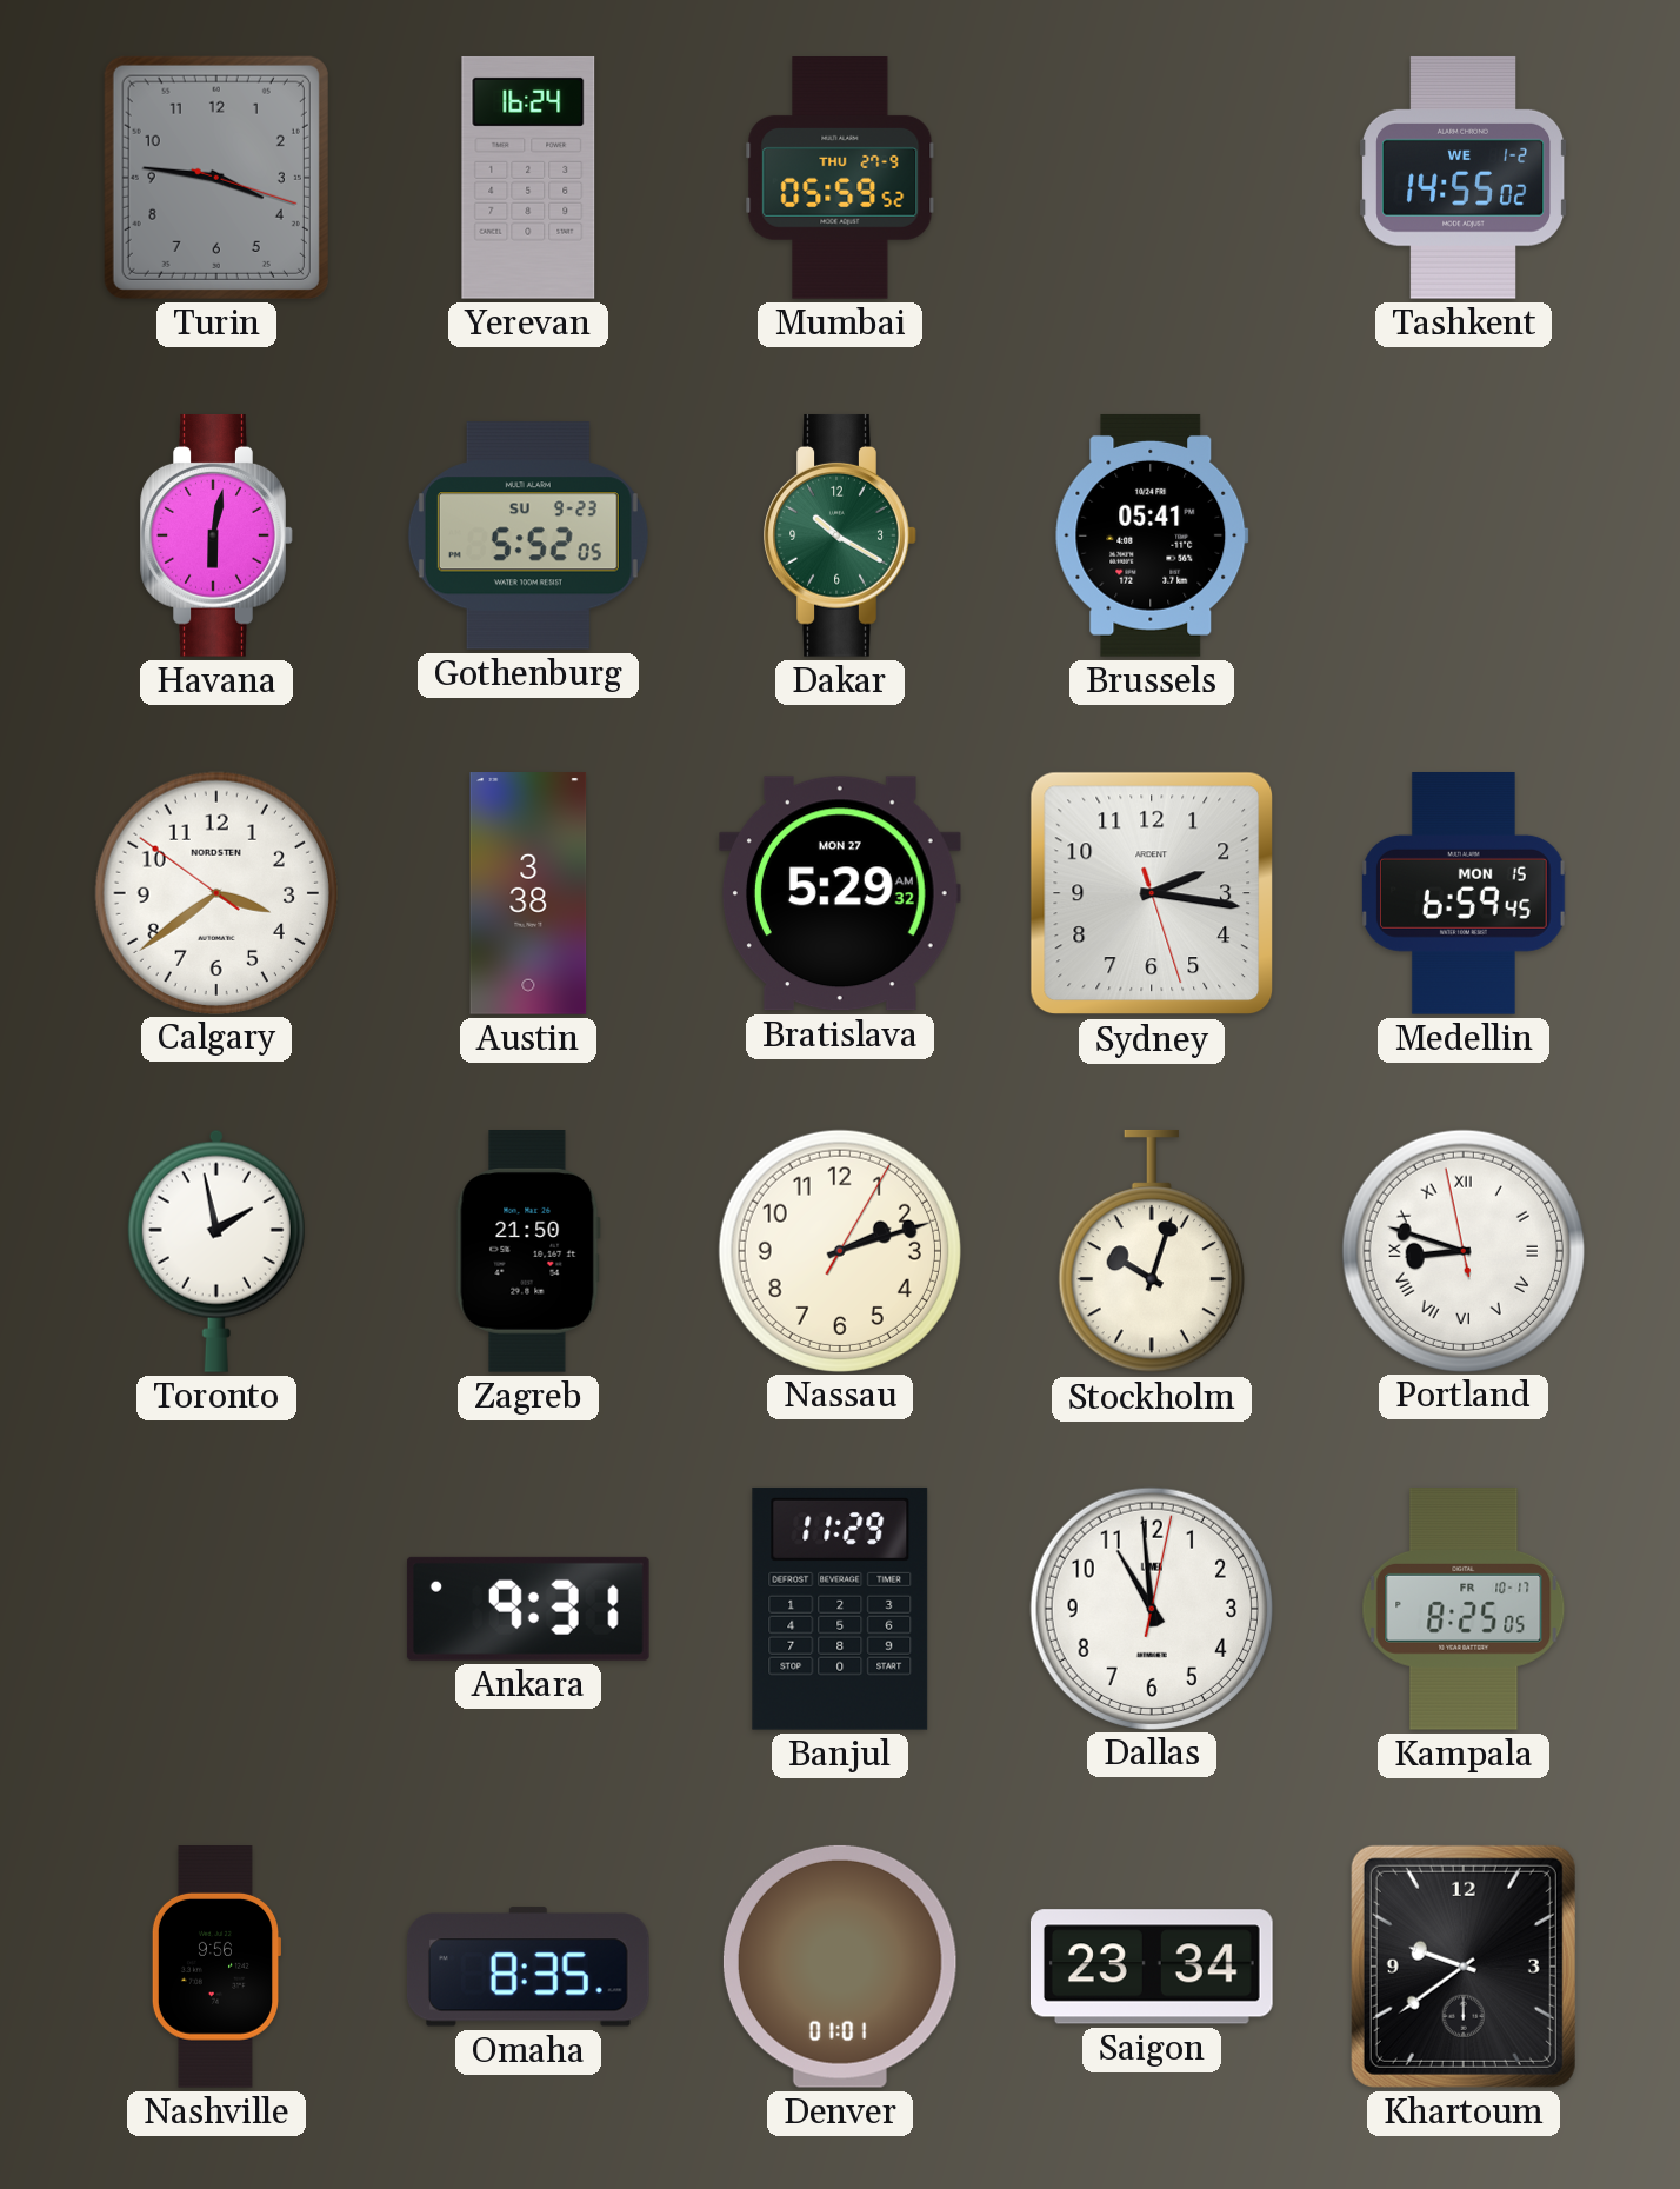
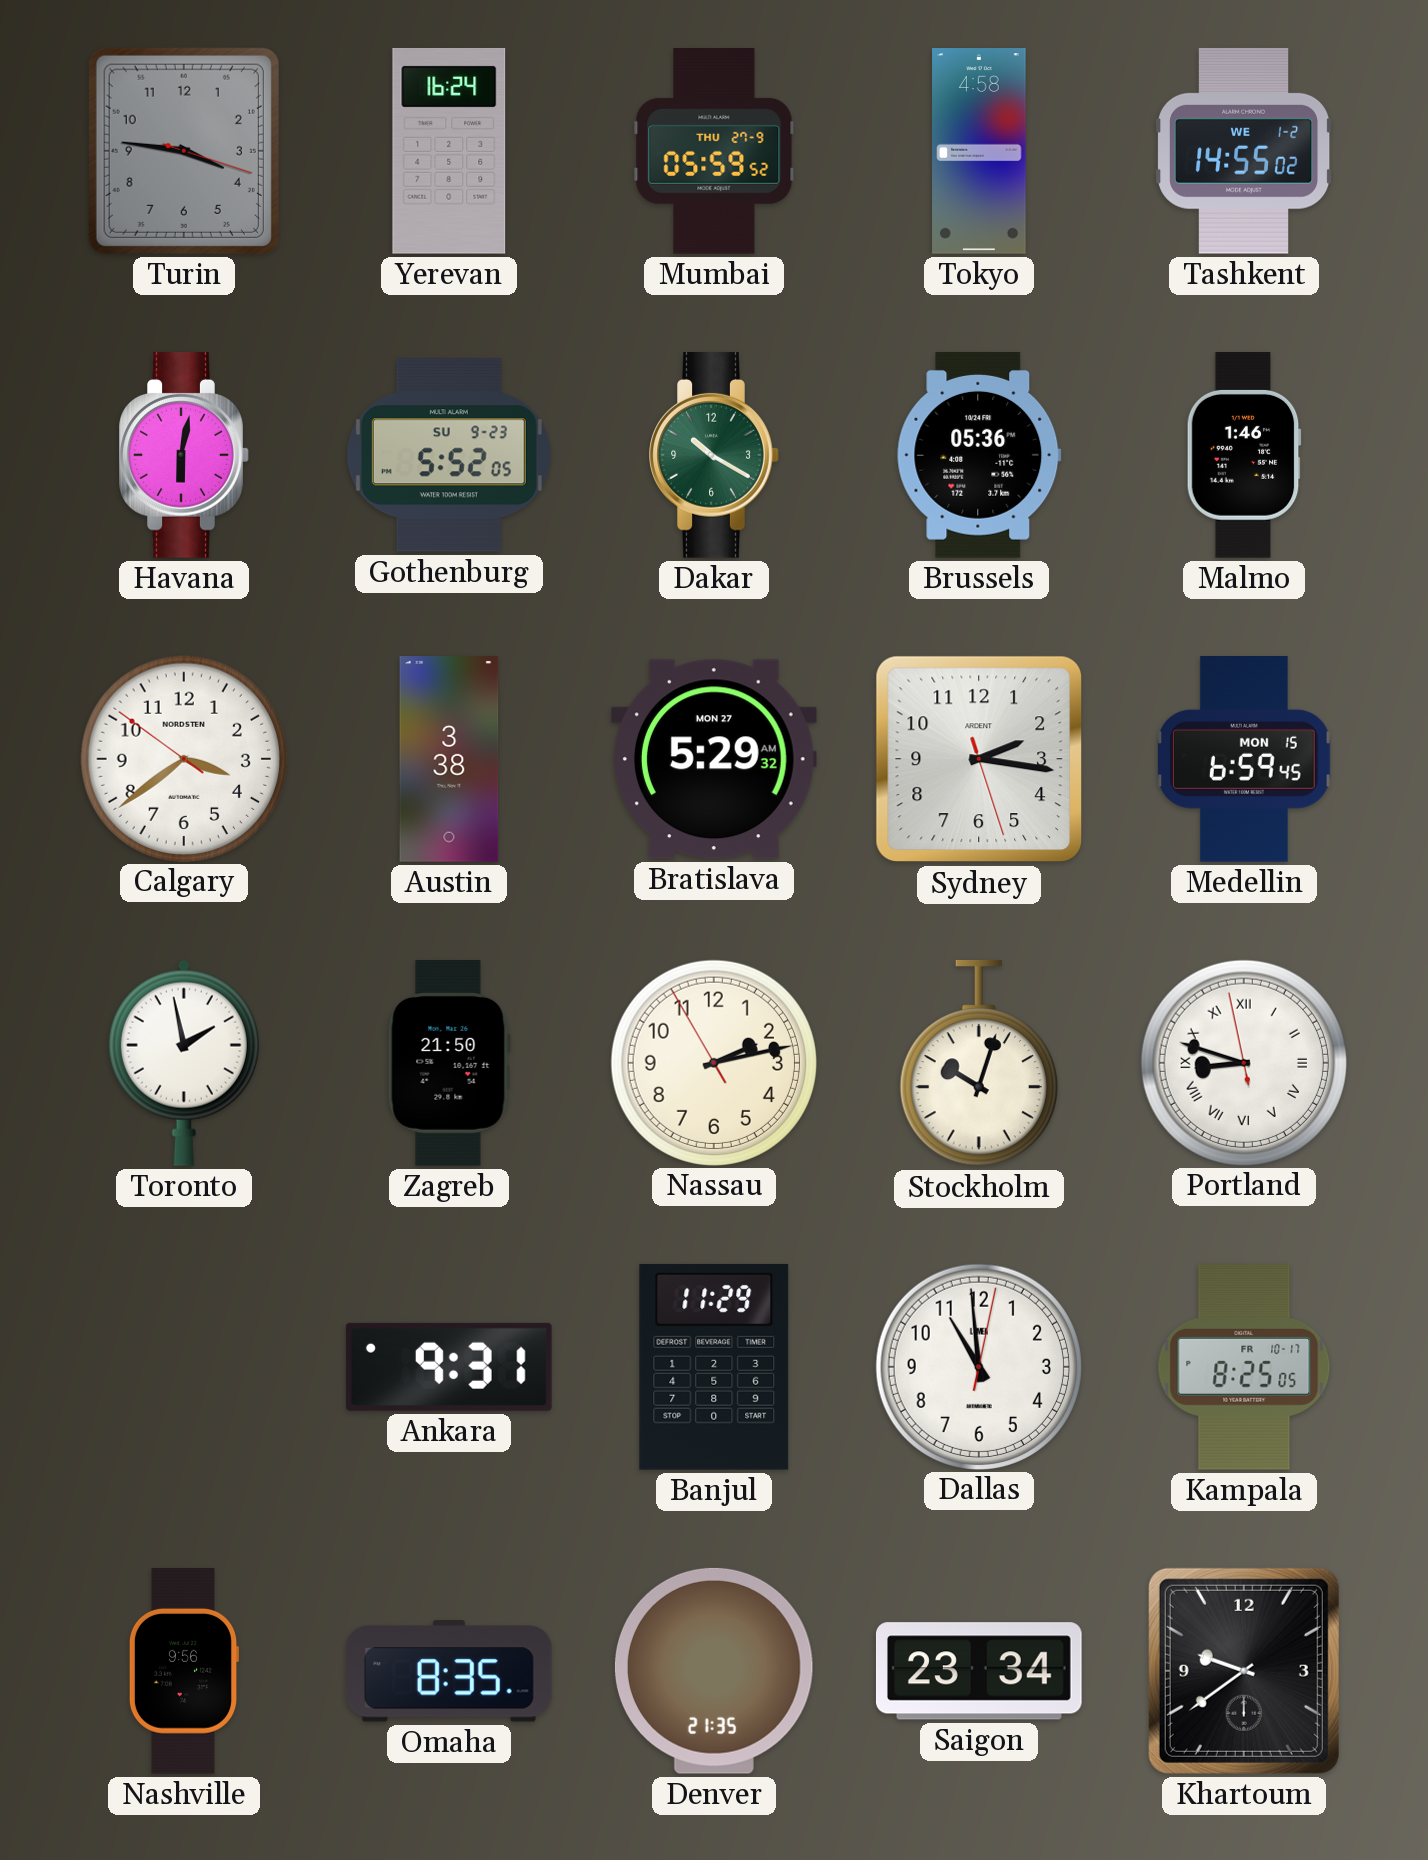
Tokyo: none -> 4:58 (979, 151)
Brussels: 05:41 -> 05:36 (979, 455)
Malmo: none -> 1:46 (1244, 456)
Nassau: 2:12:05 -> 2:12:55 (713, 1062)
Denver: 01:01 -> 21:35 (714, 1671)
